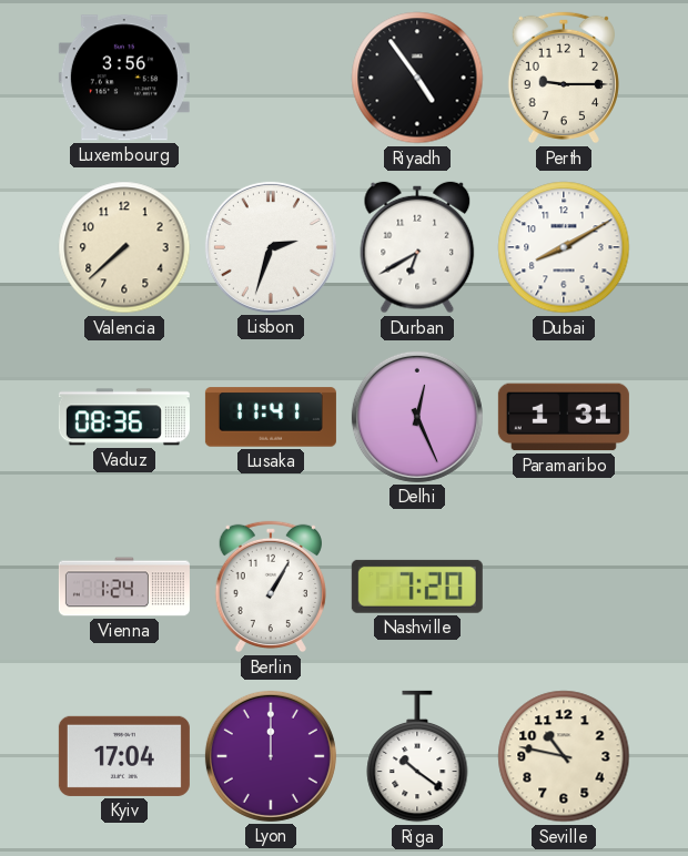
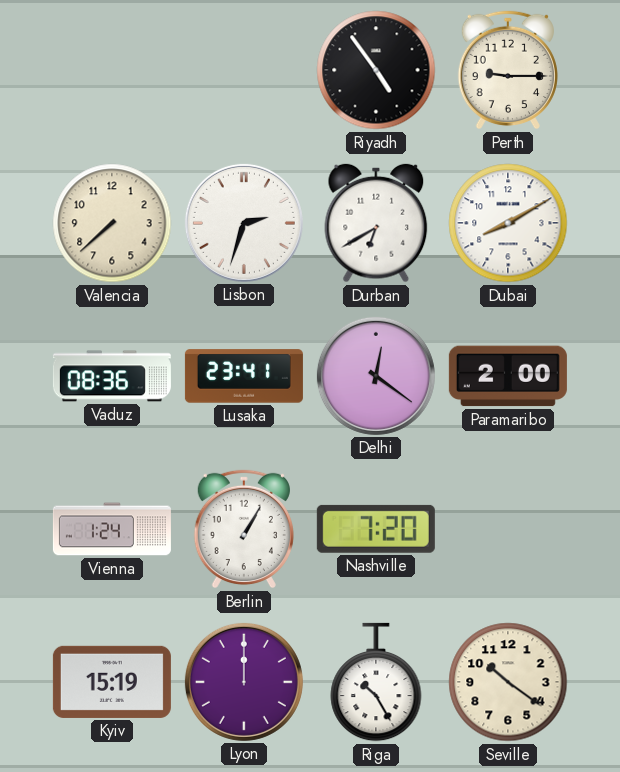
Luxembourg: 3:56 -> none (124, 78)
Lusaka: 11:41 -> 23:41 (244, 376)
Delhi: 12:26 -> 12:21 (376, 376)
Paramaribo: 1:31 -> 2:00 (508, 376)
Kyiv: 17:04 -> 15:19 (112, 682)
Riga: 10:21 -> 10:25 (376, 682)
Seville: 10:47 -> 10:21 (508, 682)
